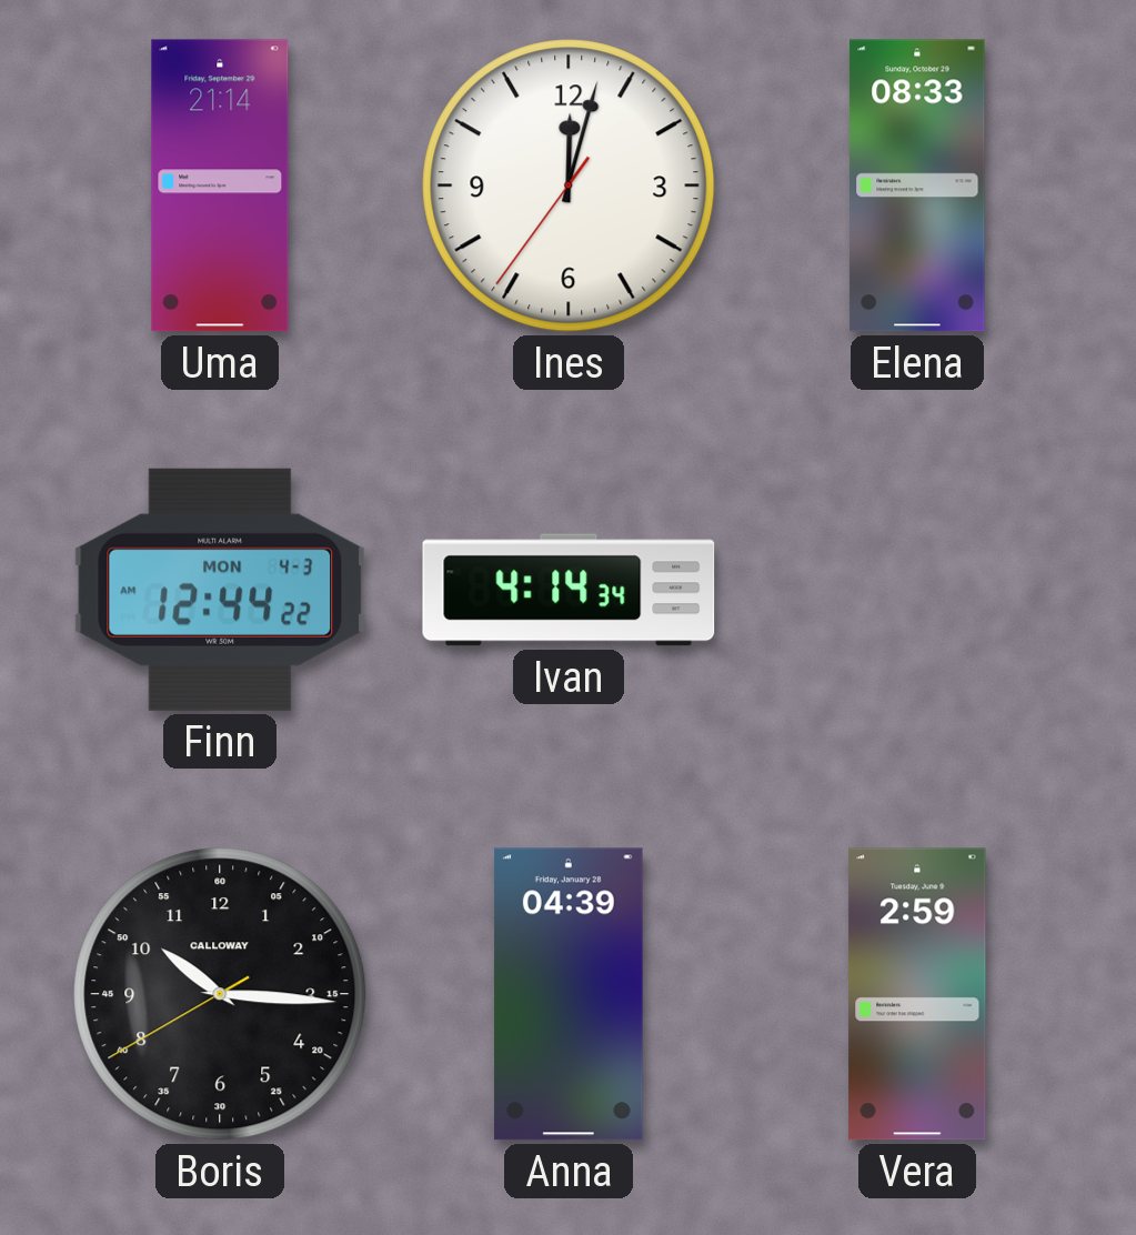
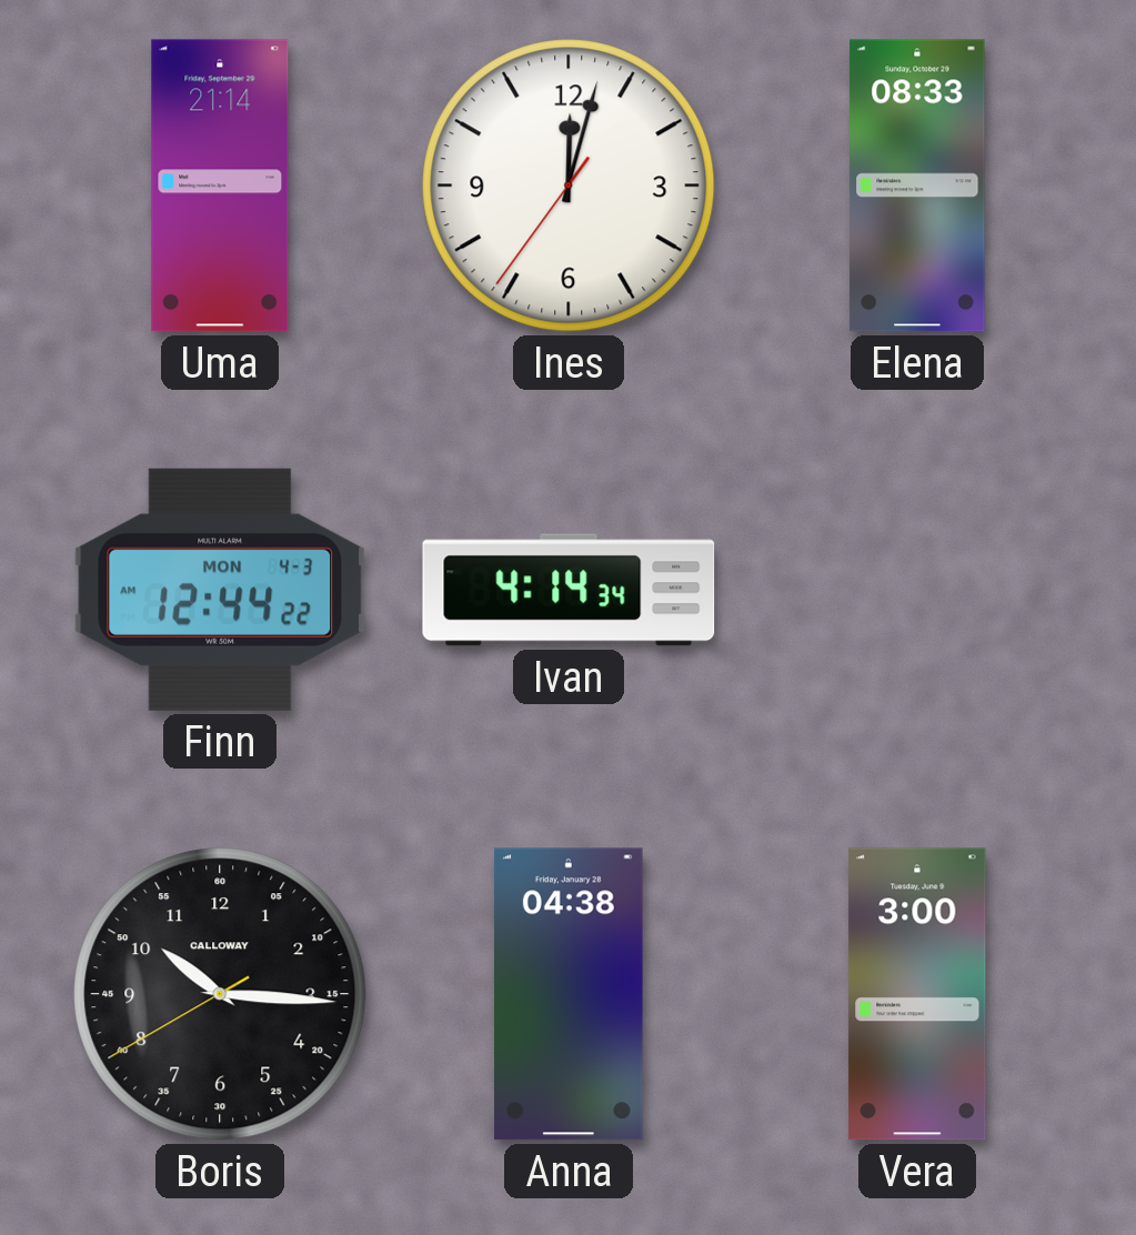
Anna: 04:39 -> 04:38 (569, 994)
Vera: 2:59 -> 3:00 (917, 994)
